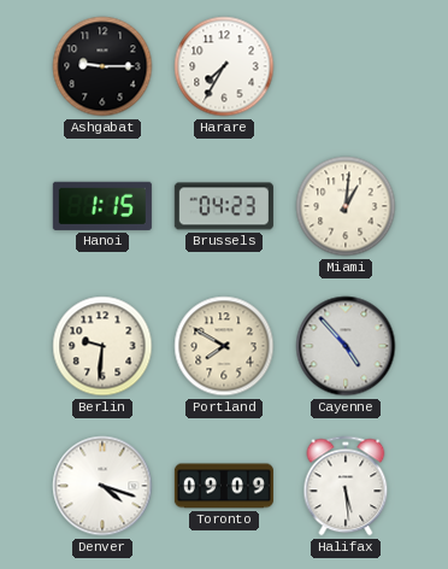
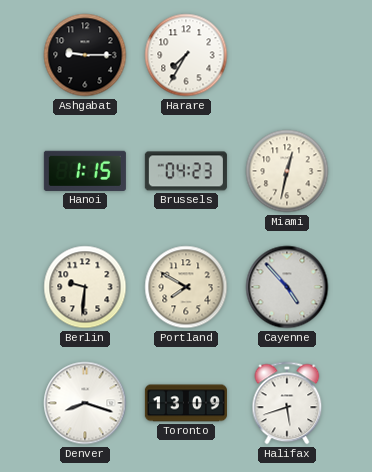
Miami: 1:01 -> 12:32 (287, 171)
Denver: 4:18 -> 8:18 (85, 403)
Toronto: 09:09 -> 13:09 (186, 403)
Halifax: 5:29 -> 5:42 (287, 403)
